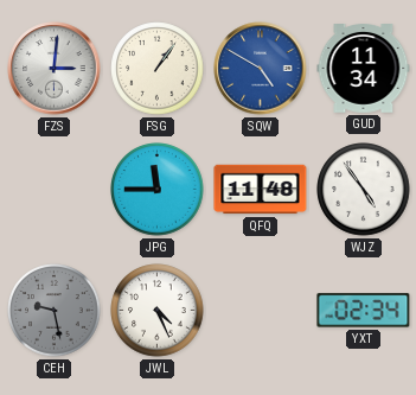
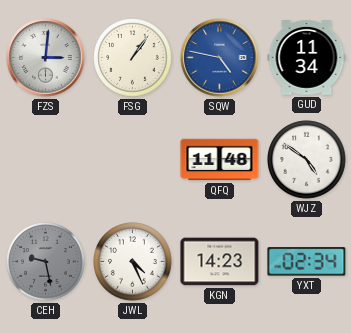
SQW: 4:50 -> 4:47 (220, 58)
JPG: 11:45 -> none (158, 190)
WJZ: 4:54 -> 4:51 (307, 160)
KGN: none -> 14:23 (220, 262)
